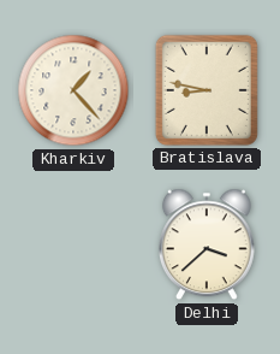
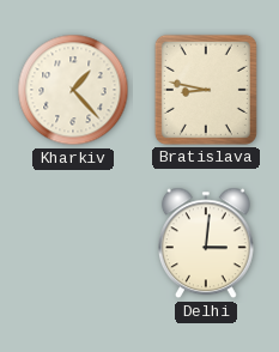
Delhi: 3:38 -> 3:01 (206, 243)
